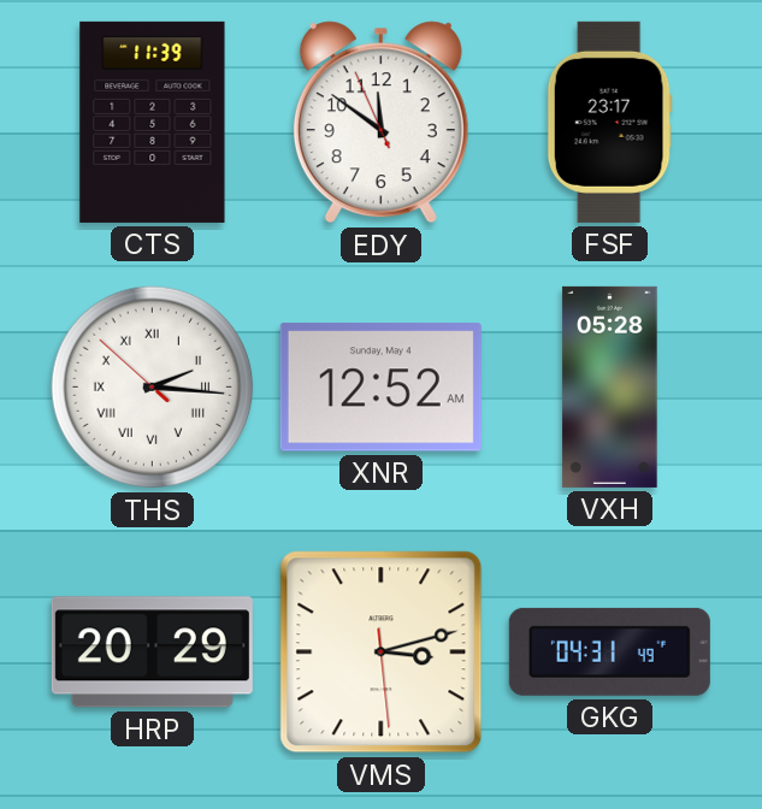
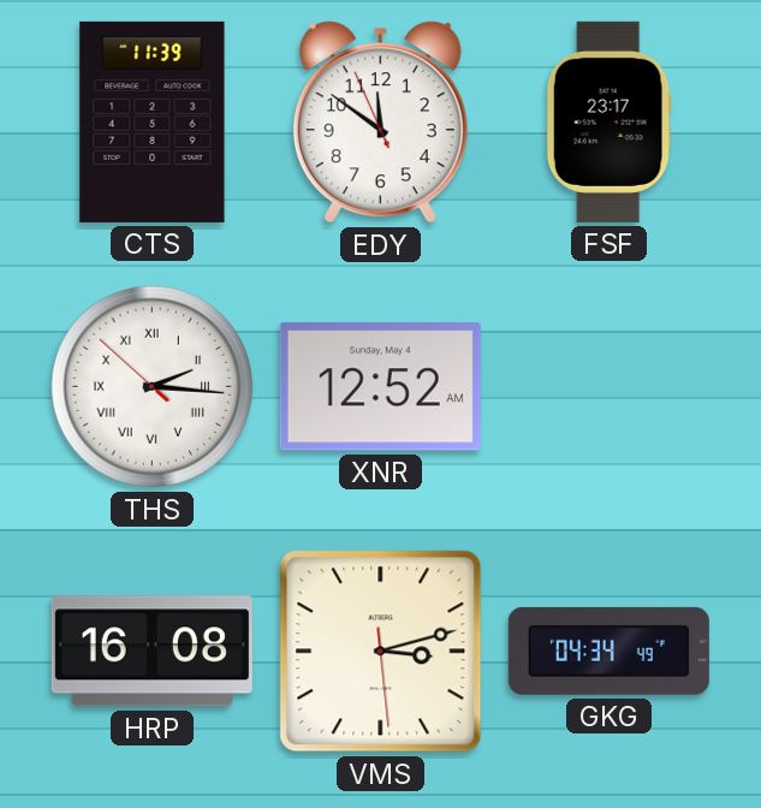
VXH: 05:28 -> none (610, 386)
HRP: 20:29 -> 16:08 (151, 652)
GKG: 04:31 -> 04:34 (608, 650)
